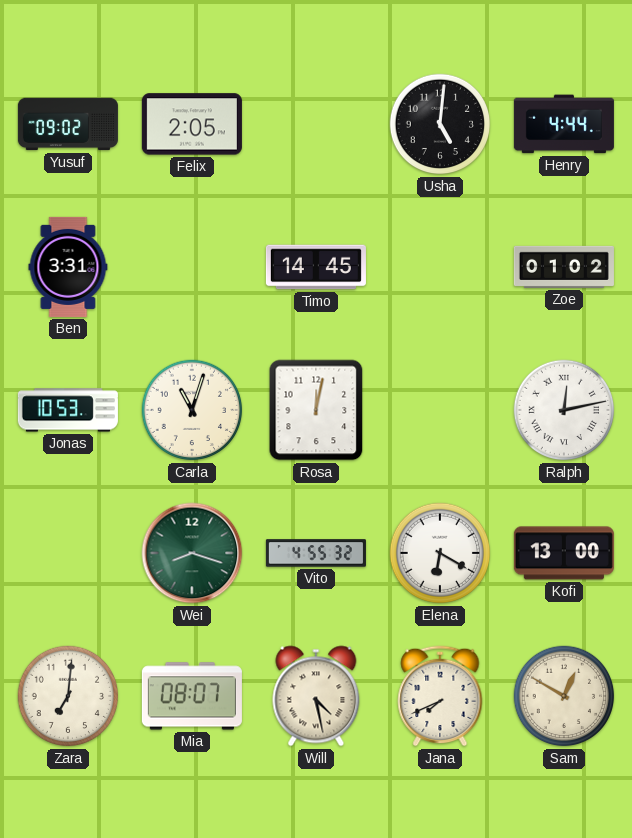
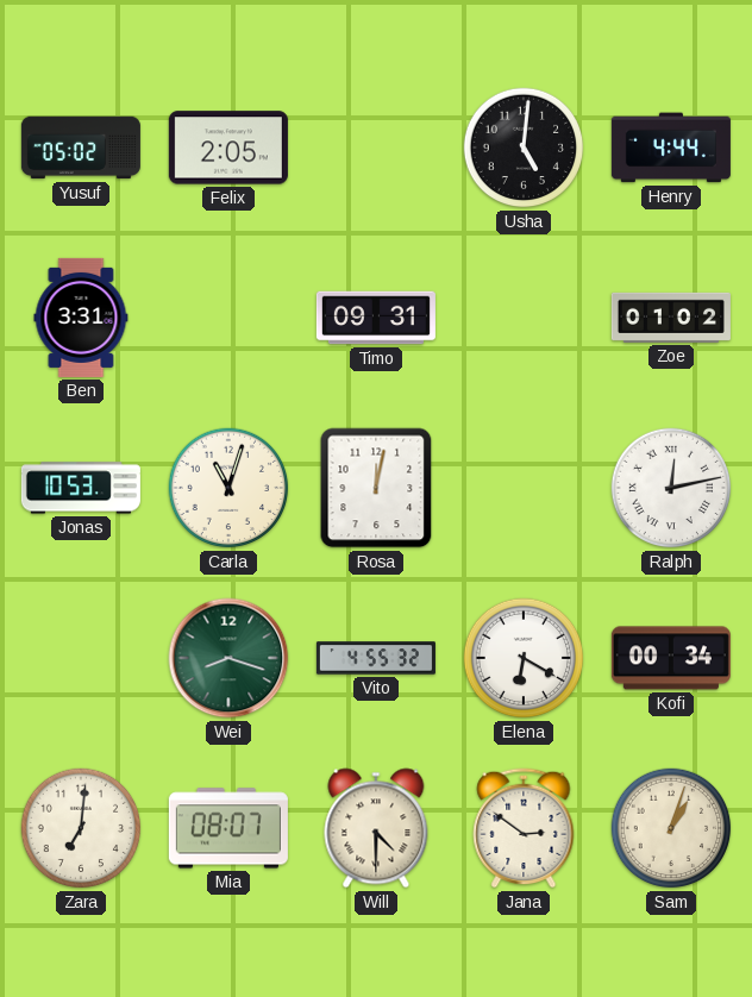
Yusuf: 09:02 -> 05:02 (81, 148)
Timo: 14:45 -> 09:31 (376, 318)
Kofi: 13:00 -> 00:34 (671, 658)
Will: 4:28 -> 4:30 (376, 828)
Jana: 7:41 -> 2:51 (524, 828)
Sam: 12:50 -> 1:03 (671, 828)
